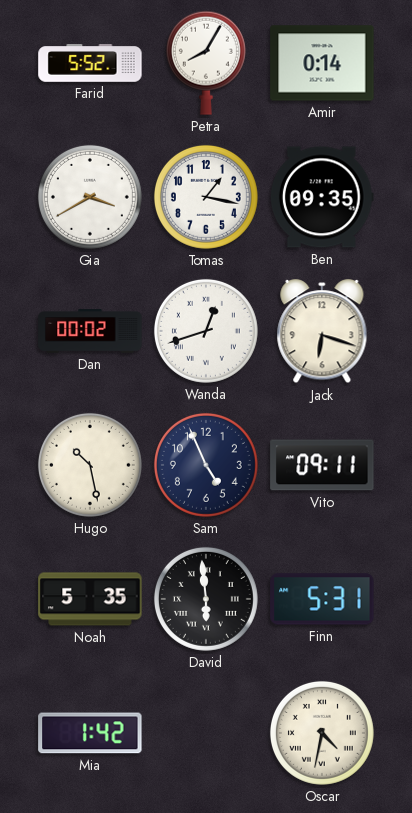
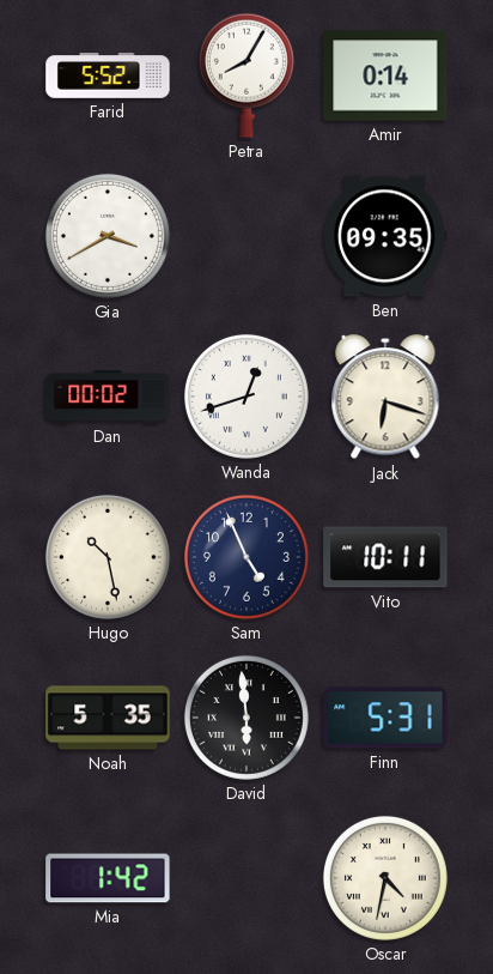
Tomas: 1:17 -> none (206, 197)
Vito: 09:11 -> 10:11 (385, 557)
